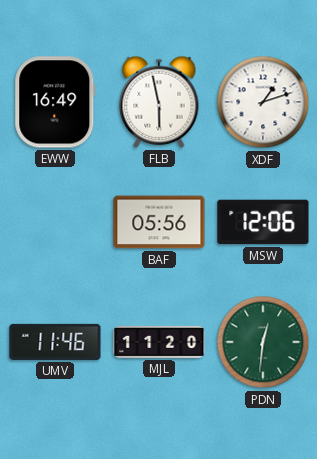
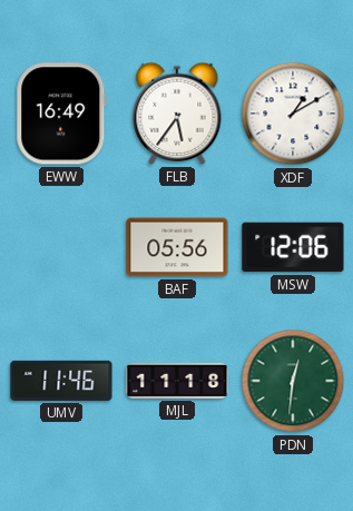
FLB: 5:58 -> 5:36 (177, 114)
XDF: 1:12 -> 1:10 (293, 114)
MJL: 11:20 -> 11:18 (177, 381)
